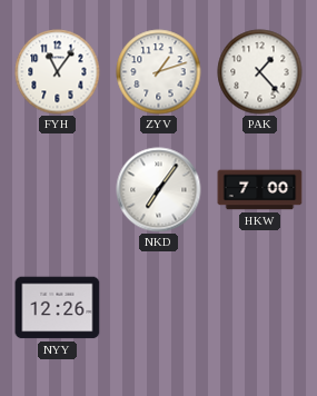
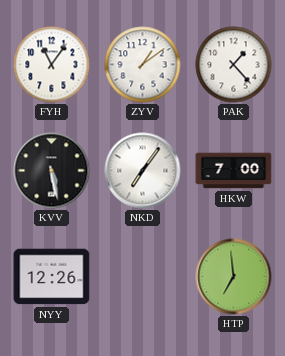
ZYV: 1:12 -> 1:09 (143, 65)
KVV: none -> 5:28 (52, 171)
HTP: none -> 6:59 (234, 277)
